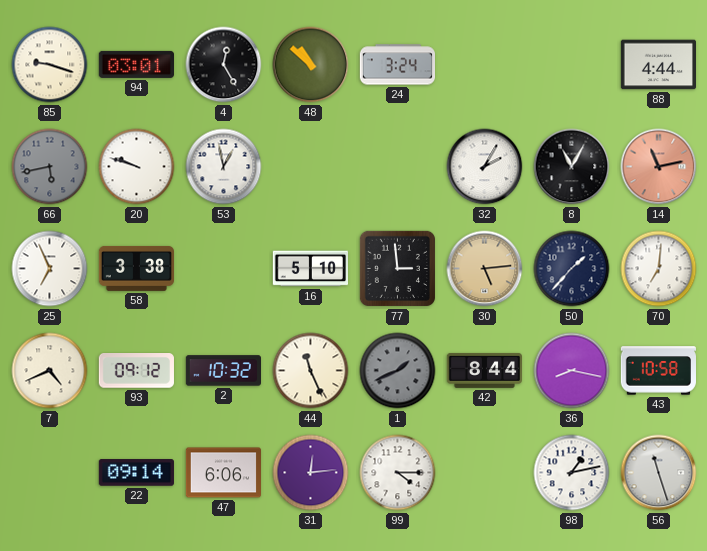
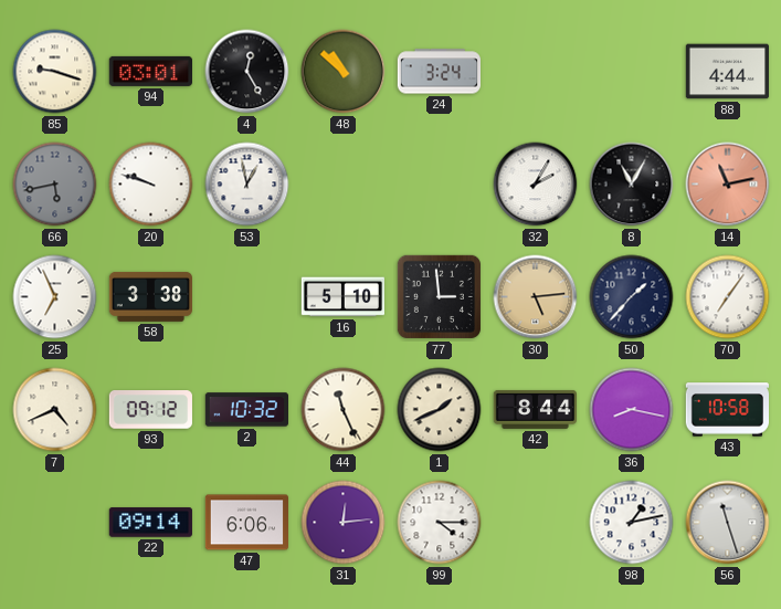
70: 7:01 -> 7:06 (728, 297)
1 dial: grey -> cream (440, 410)
